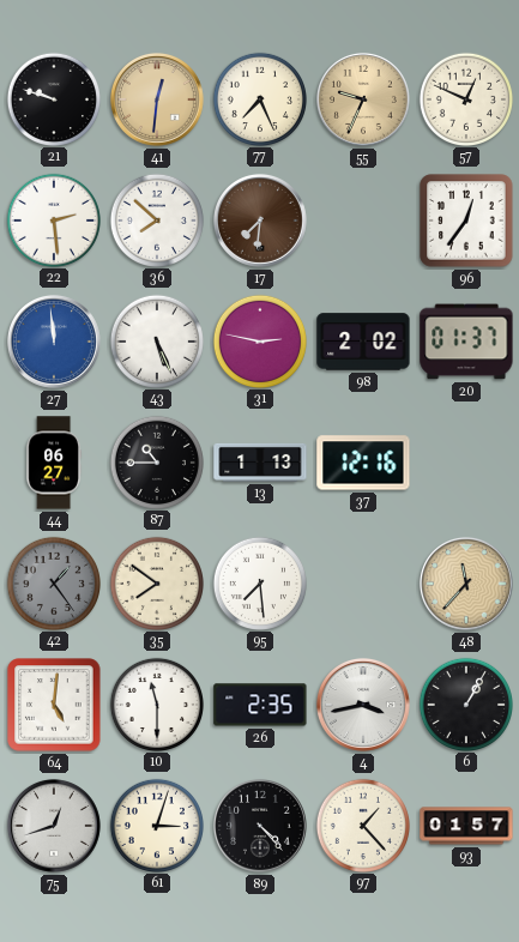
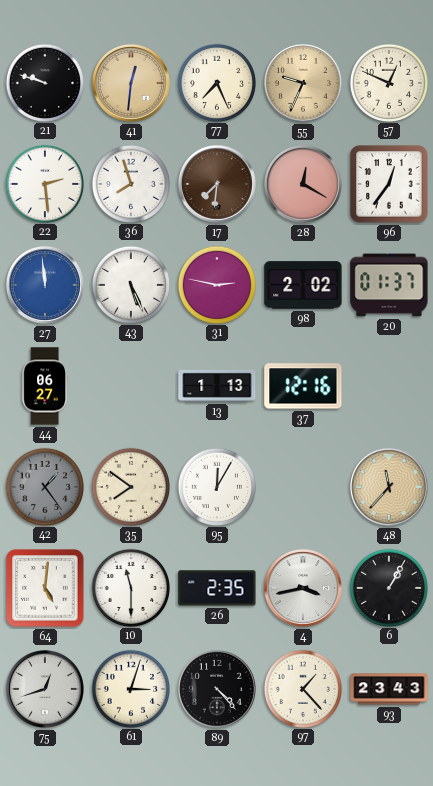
36: 7:52 -> 7:57 (130, 183)
28: none -> 12:20 (303, 184)
87: 10:45 -> none (156, 461)
95: 7:29 -> 12:05 (216, 486)
93: 01:57 -> 23:43 (389, 689)
